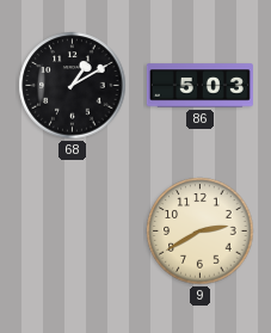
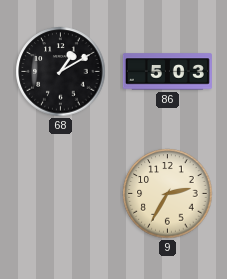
9: 2:40 -> 2:35 (168, 194)
